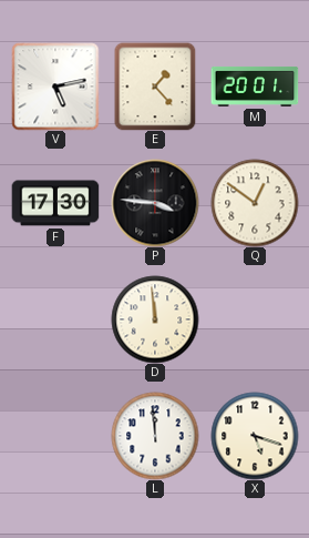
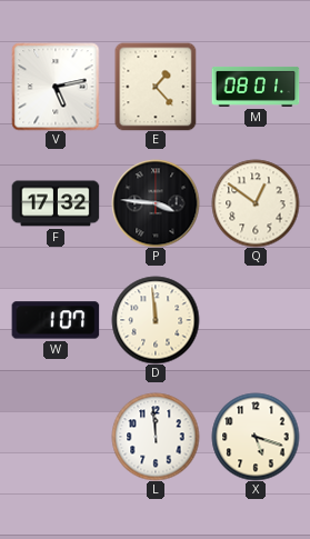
M: 20:01 -> 08:01 (256, 87)
F: 17:30 -> 17:32 (56, 203)
W: none -> 1:07 (56, 320)
